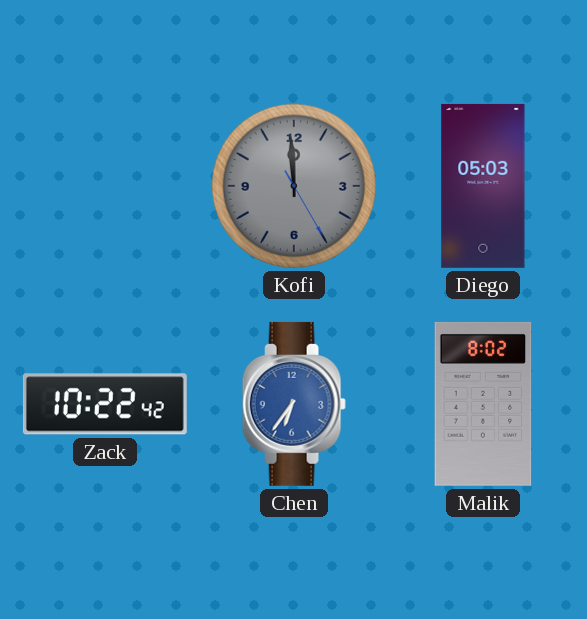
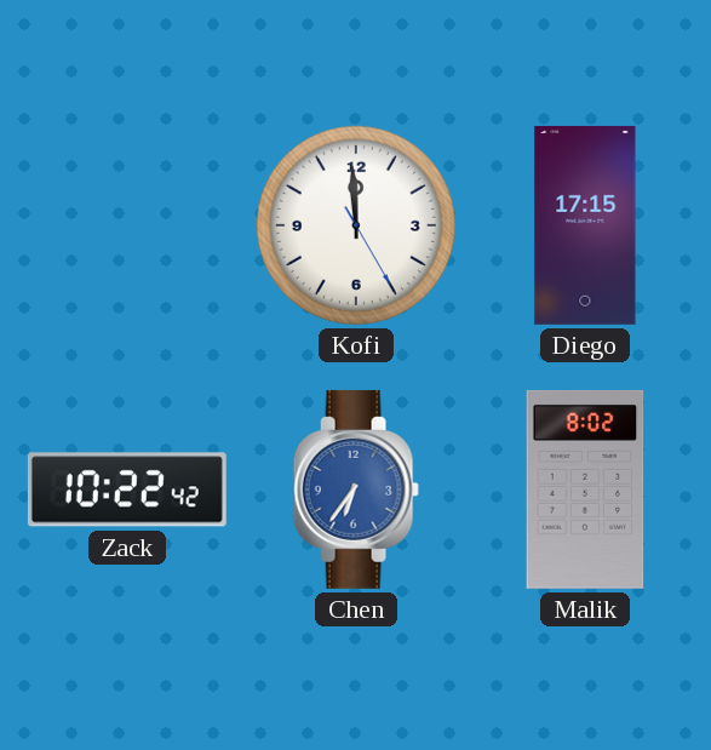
Kofi dial: grey -> white (356, 225)
Diego: 05:03 -> 17:15 (585, 225)
